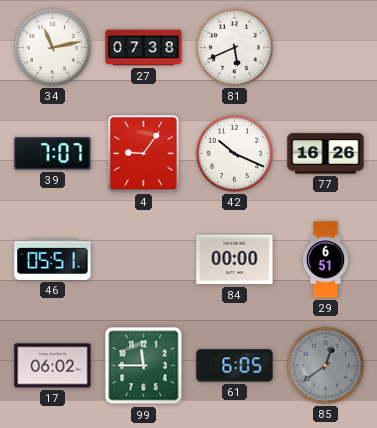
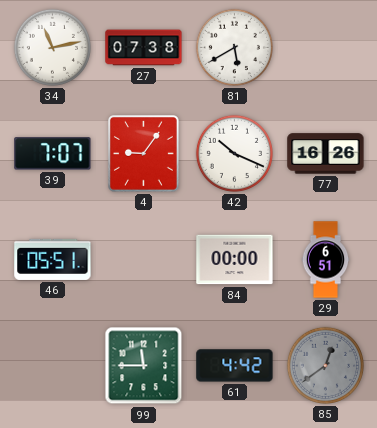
81: 5:41 -> 5:40 (234, 47)
17: 06:02 -> none (53, 366)
61: 6:05 -> 4:42 (235, 366)
